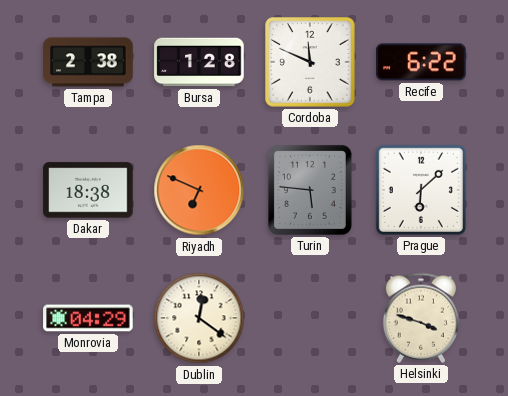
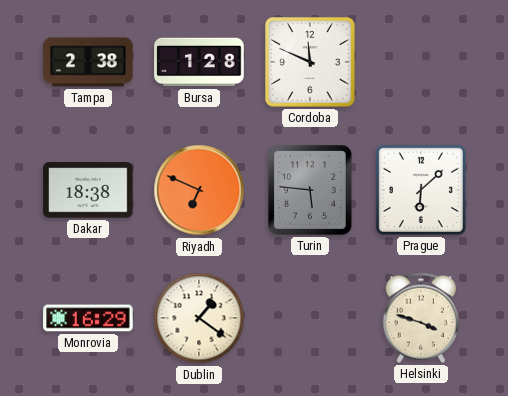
Recife: 6:22 -> none (421, 62)
Monrovia: 04:29 -> 16:29 (88, 318)
Dublin: 12:21 -> 1:21 (199, 318)
